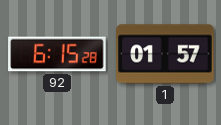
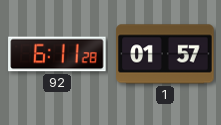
92: 6:15 -> 6:11 (57, 54)
